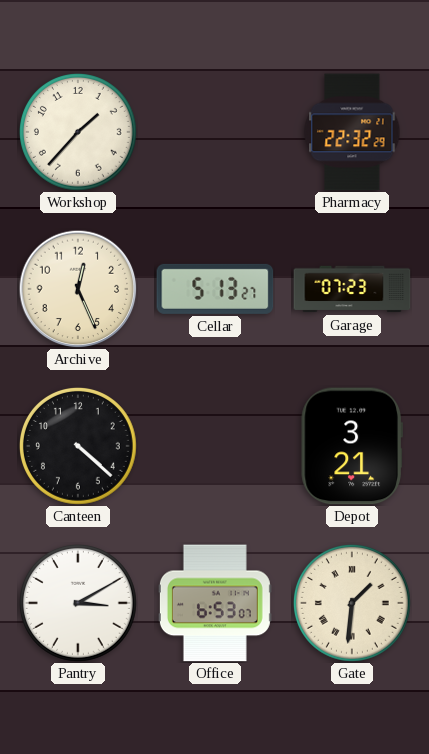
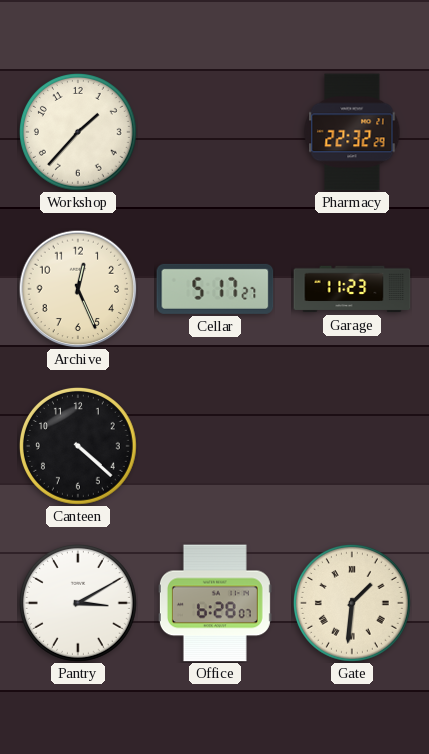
Cellar: 5:13 -> 5:17 (215, 289)
Garage: 07:23 -> 11:23 (352, 289)
Depot: 3:21 -> none (352, 446)
Office: 6:53 -> 6:28 (215, 603)
